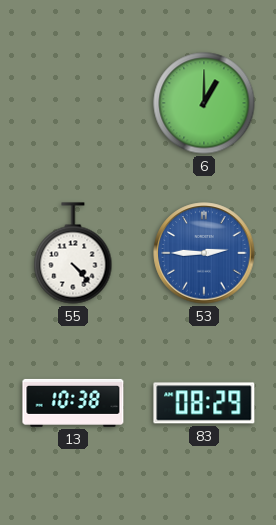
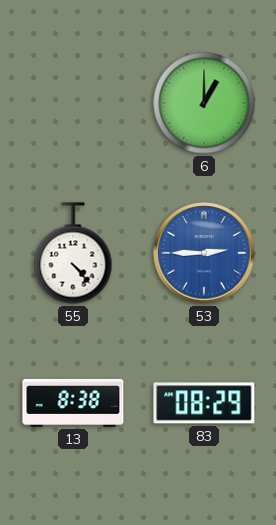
13: 10:38 -> 8:38 (73, 403)
